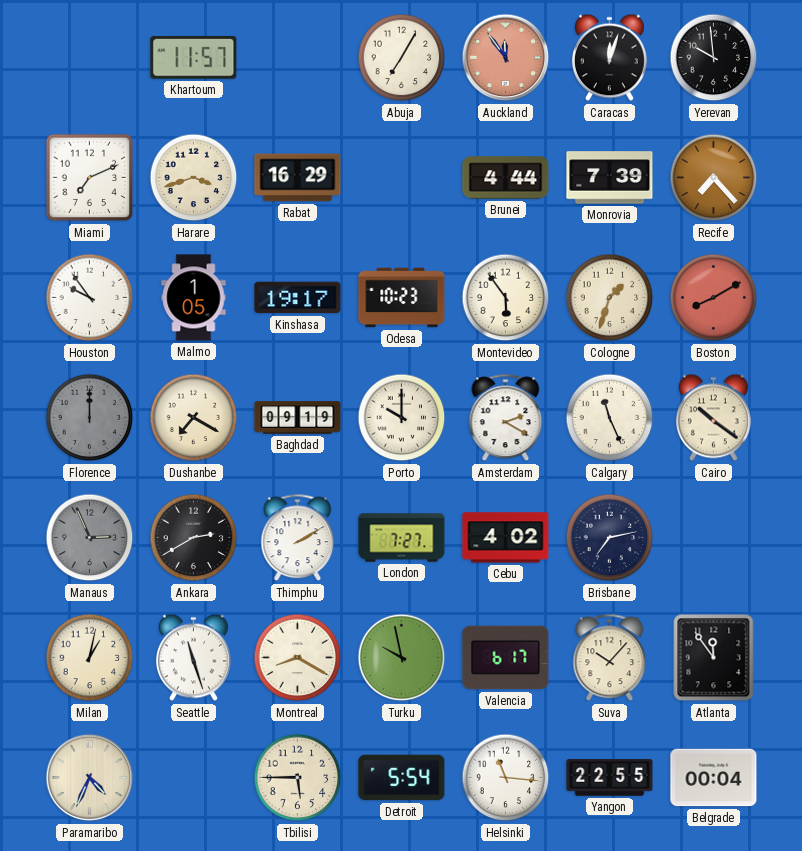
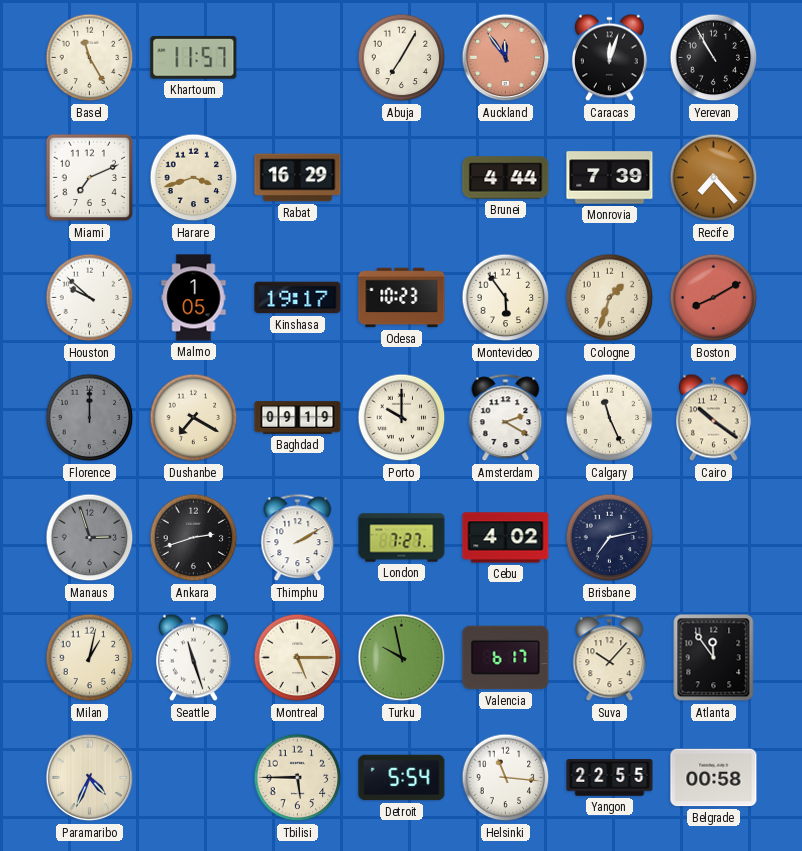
Basel: none -> 11:25 (90, 58)
Yerevan: 9:59 -> 10:55 (714, 58)
Houston: 9:54 -> 9:52 (90, 298)
Manaus: 2:56 -> 2:57 (90, 538)
Ankara: 2:40 -> 2:42 (194, 538)
Montreal: 8:20 -> 5:15 (298, 658)
Belgrade: 00:04 -> 00:58 (714, 778)
